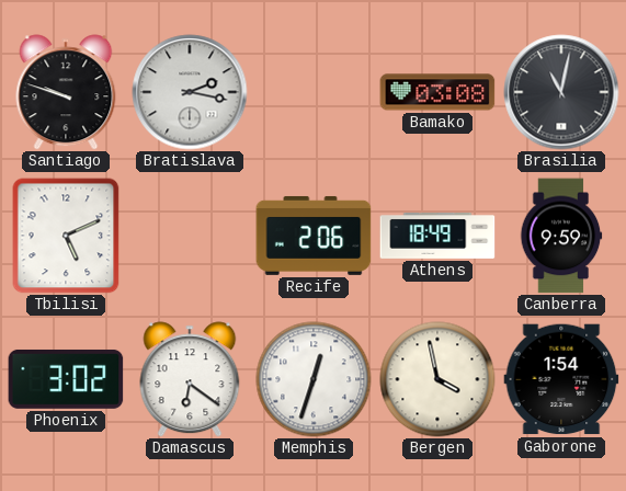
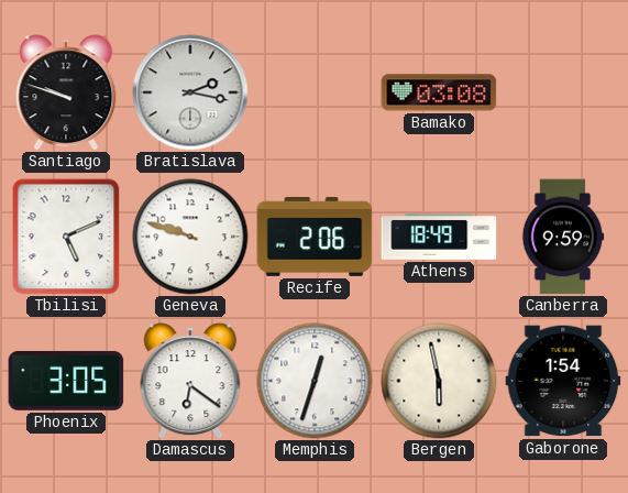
Brasilia: 11:02 -> none (561, 92)
Geneva: none -> 9:48 (190, 237)
Phoenix: 3:02 -> 3:05 (66, 381)
Bergen: 3:58 -> 5:58 (439, 381)
